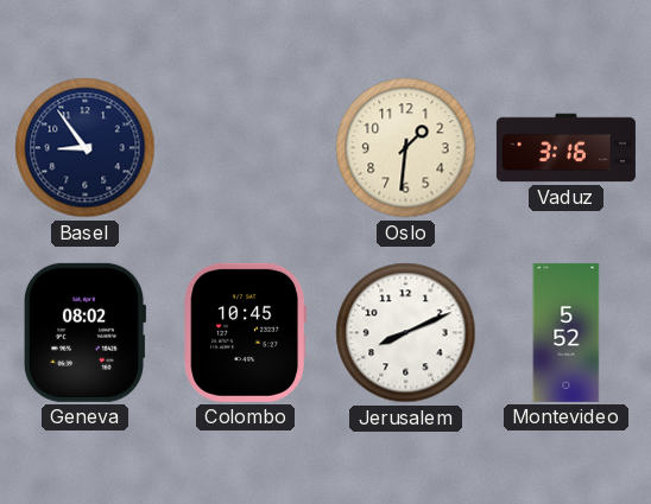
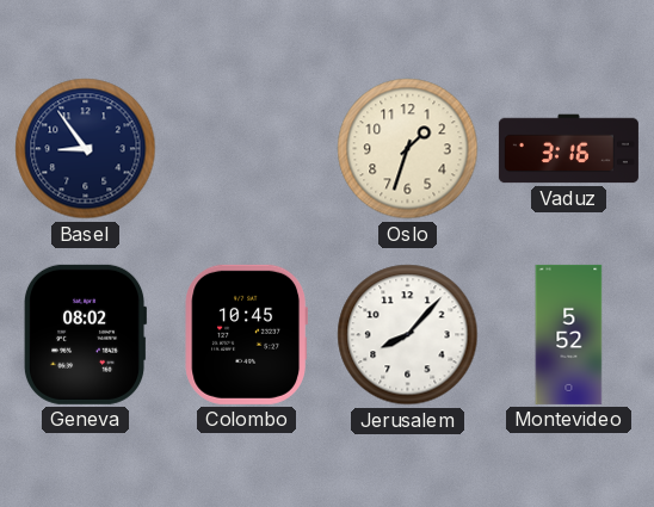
Oslo: 1:31 -> 1:33 (408, 149)
Jerusalem: 8:11 -> 8:07 (408, 335)
